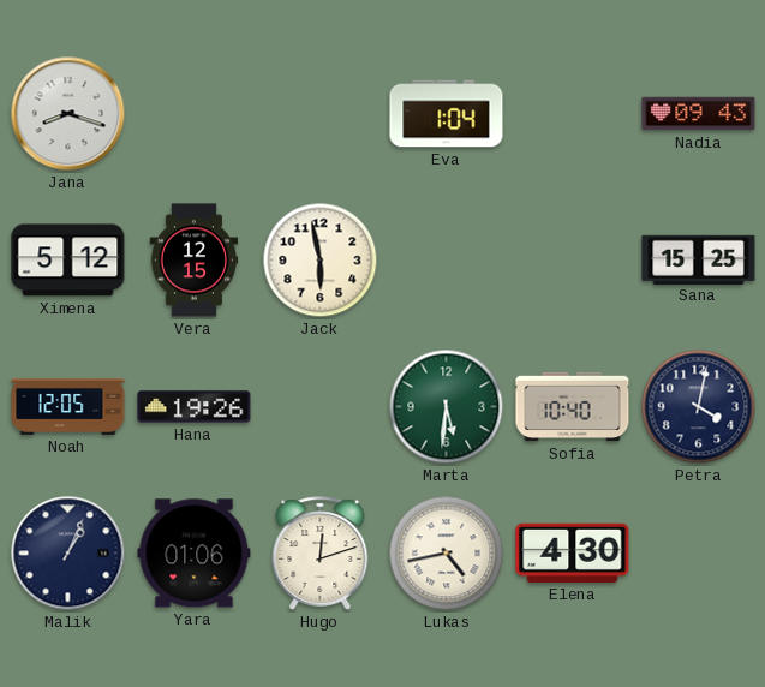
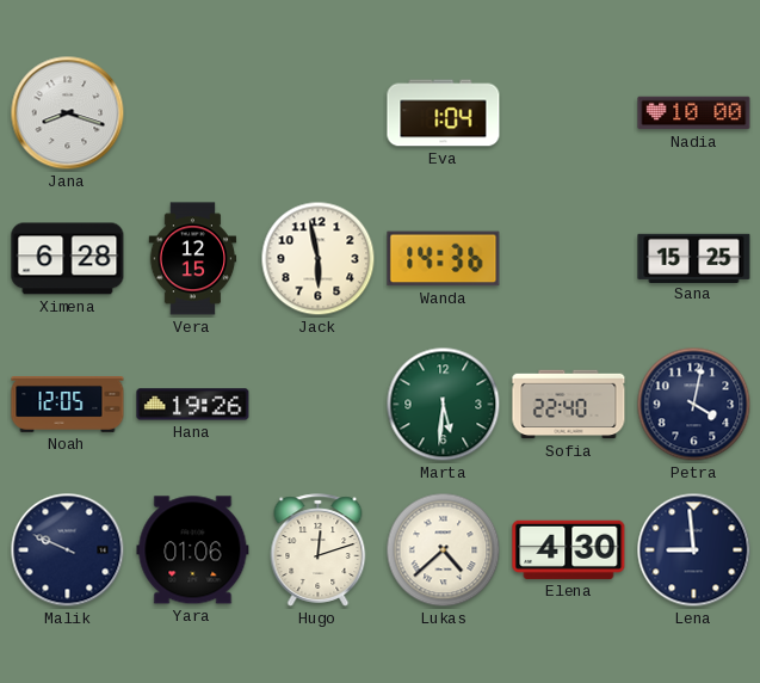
Nadia: 09:43 -> 10:00 (694, 113)
Ximena: 5:12 -> 6:28 (68, 259)
Wanda: none -> 14:36 (444, 259)
Sofia: 10:40 -> 22:40 (569, 405)
Malik: 1:04 -> 9:49 (68, 550)
Lukas: 4:43 -> 4:38 (444, 550)
Lena: none -> 8:59 (694, 550)
